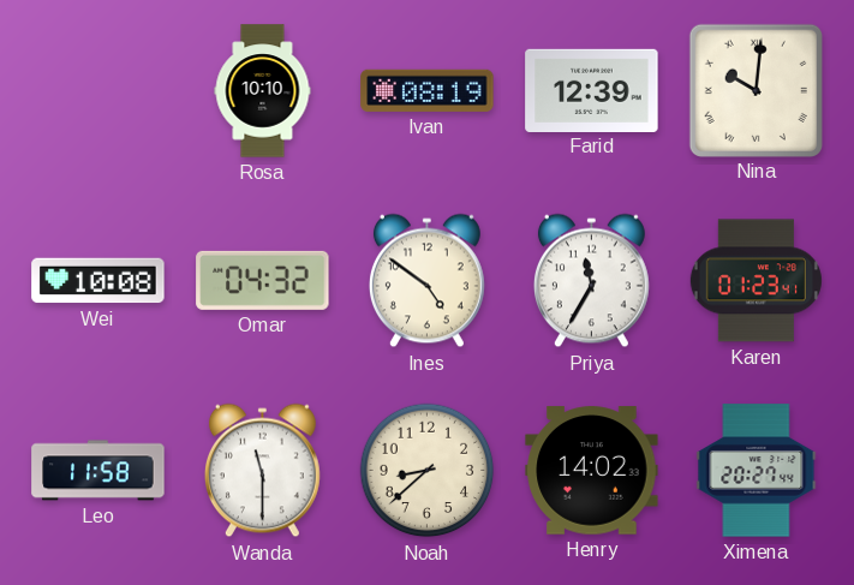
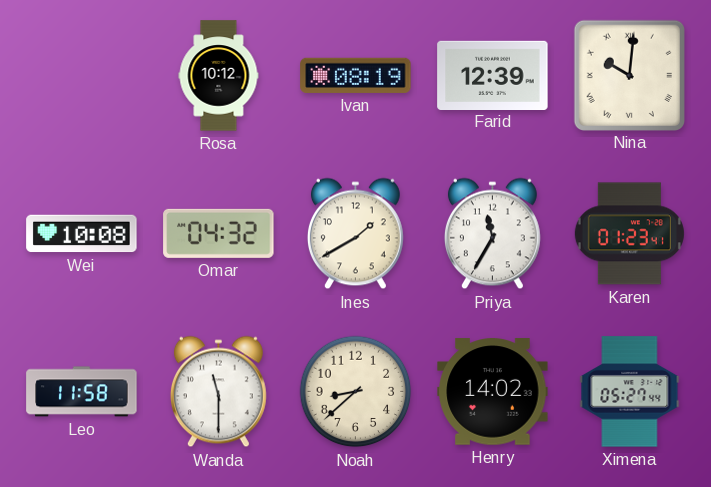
Rosa: 10:10 -> 10:12 (219, 76)
Ines: 4:51 -> 1:40 (355, 234)
Ximena: 20:27 -> 05:27 (630, 392)
